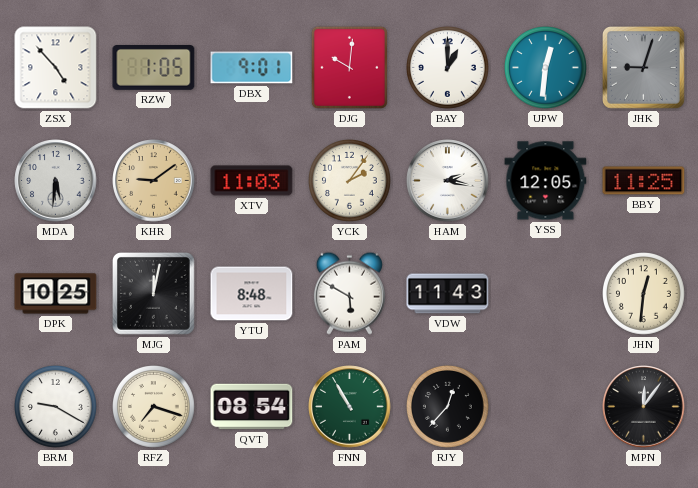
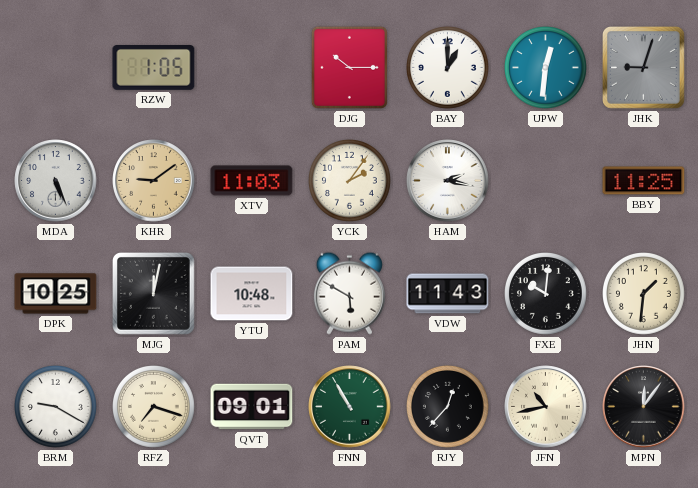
ZSX: 4:53 -> none (56, 68)
DBX: 9:01 -> none (252, 68)
DJG: 10:01 -> 10:15 (349, 67)
MDA: 5:31 -> 5:26 (56, 181)
YSS: 12:05 -> none (546, 181)
YTU: 8:48 -> 10:48 (252, 294)
FXE: none -> 10:01 (546, 294)
JHN: 12:31 -> 1:31 (644, 294)
QVT: 08:54 -> 09:01 (252, 407)
JFN: none -> 10:43 (546, 407)
